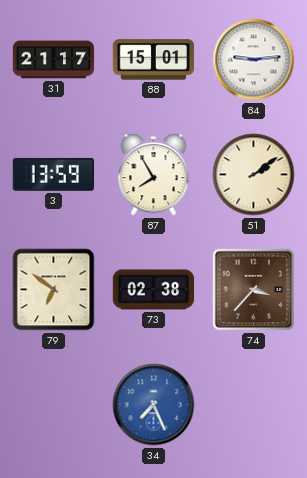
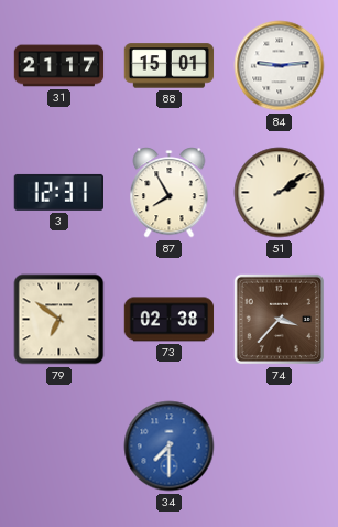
3: 13:59 -> 12:31 (58, 192)
34: 7:26 -> 7:30 (170, 447)
